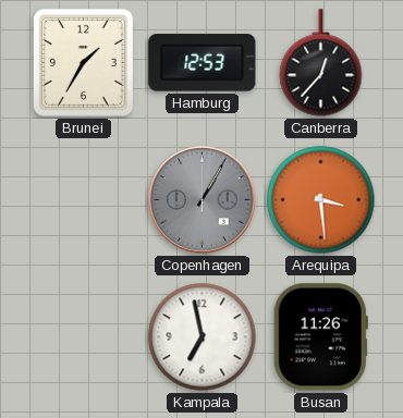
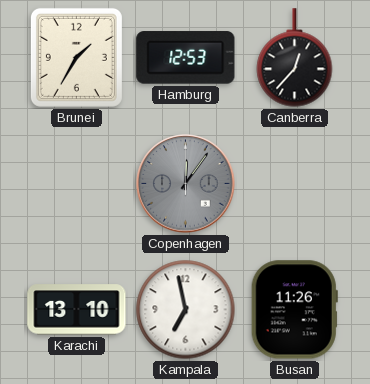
Copenhagen: 1:05 -> 12:06 (186, 184)
Arequipa: 3:29 -> none (321, 200)
Karachi: none -> 13:10 (77, 310)
